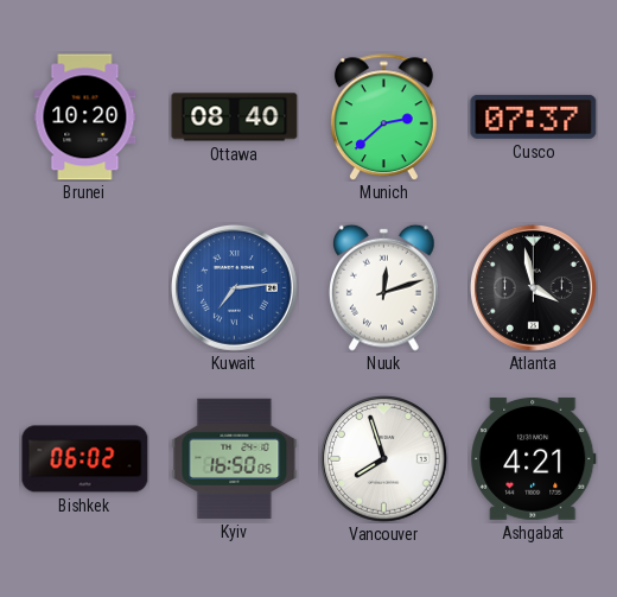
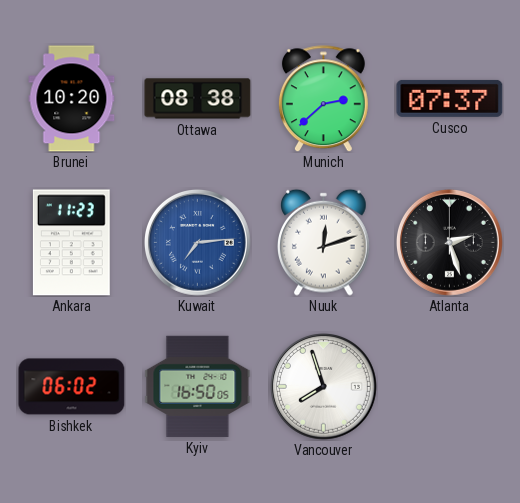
Ottawa: 08:40 -> 08:38 (198, 99)
Ankara: none -> 11:23 (71, 243)
Atlanta: 3:58 -> 2:27 (450, 243)
Ashgabat: 4:21 -> none (534, 458)
